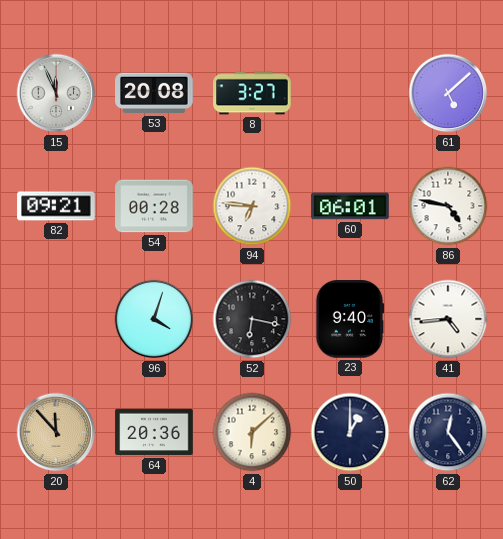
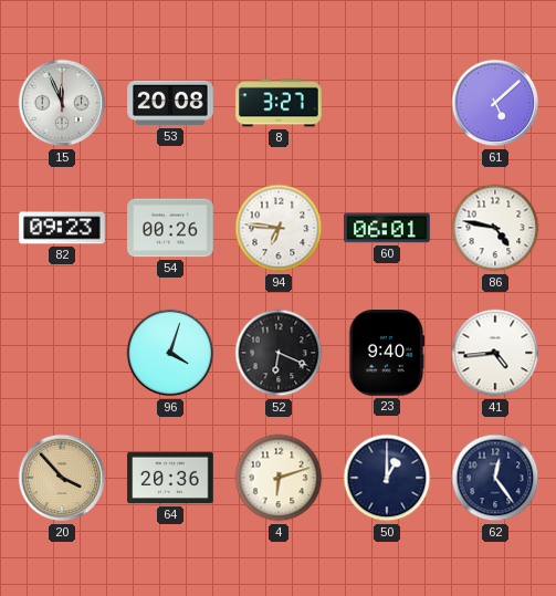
82: 09:21 -> 09:23 (62, 228)
54: 00:28 -> 00:26 (170, 228)
52: 6:17 -> 6:19 (279, 353)
20: 11:53 -> 3:53 (62, 478)
4: 6:08 -> 6:12 (279, 478)
